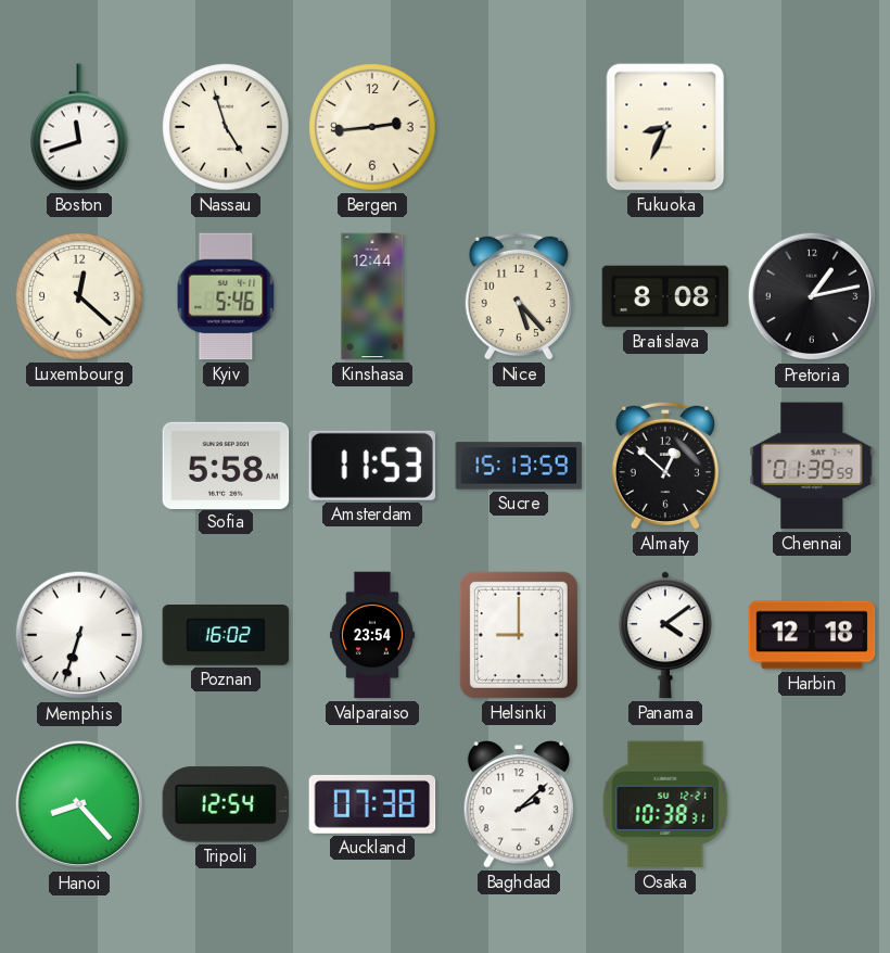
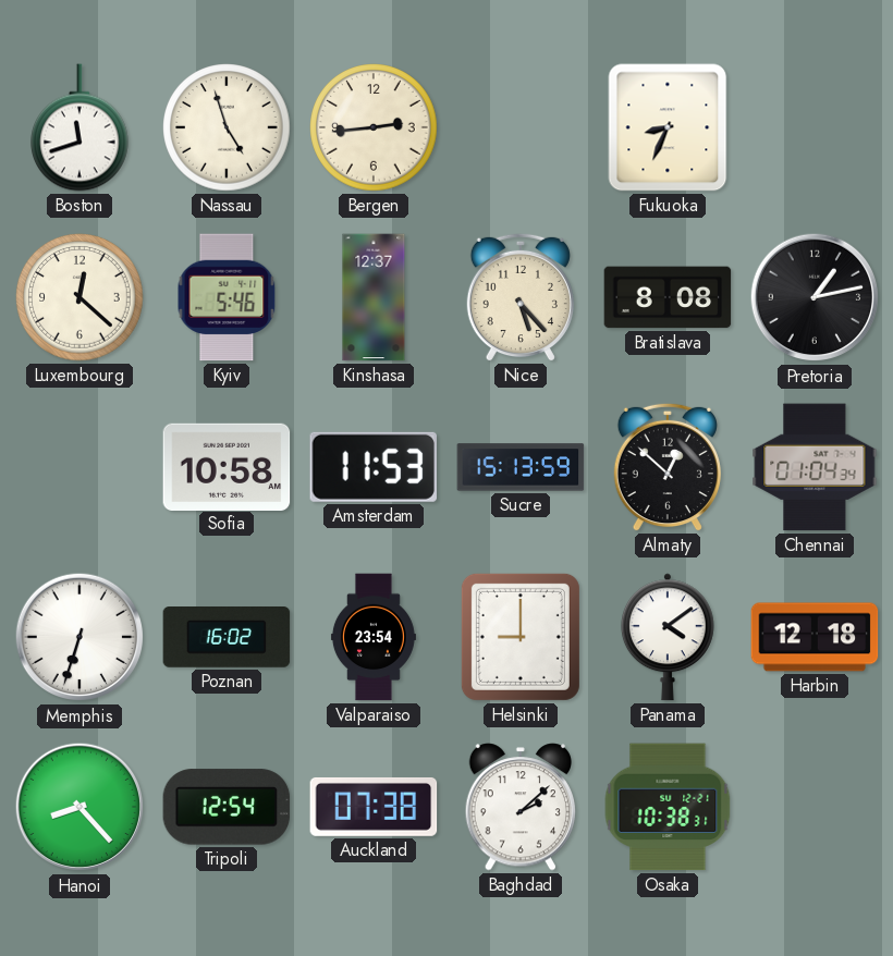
Kinshasa: 12:44 -> 12:37 (374, 297)
Sofia: 5:58 -> 10:58 (227, 466)
Chennai: 01:39 -> 01:04 (815, 467)
